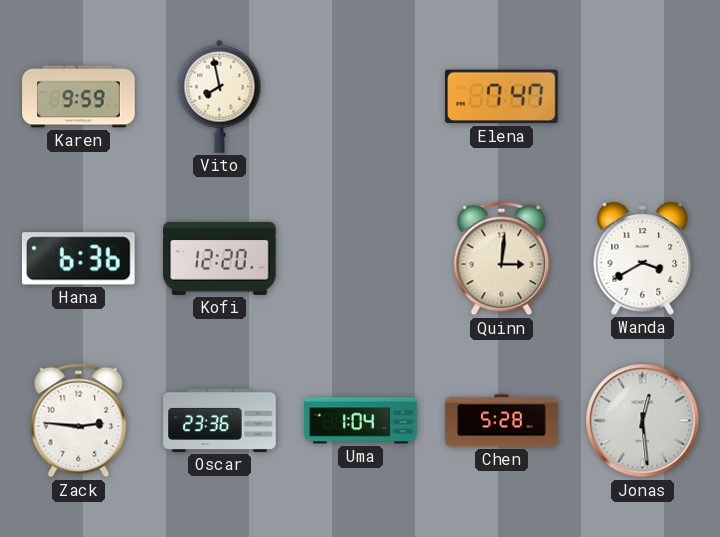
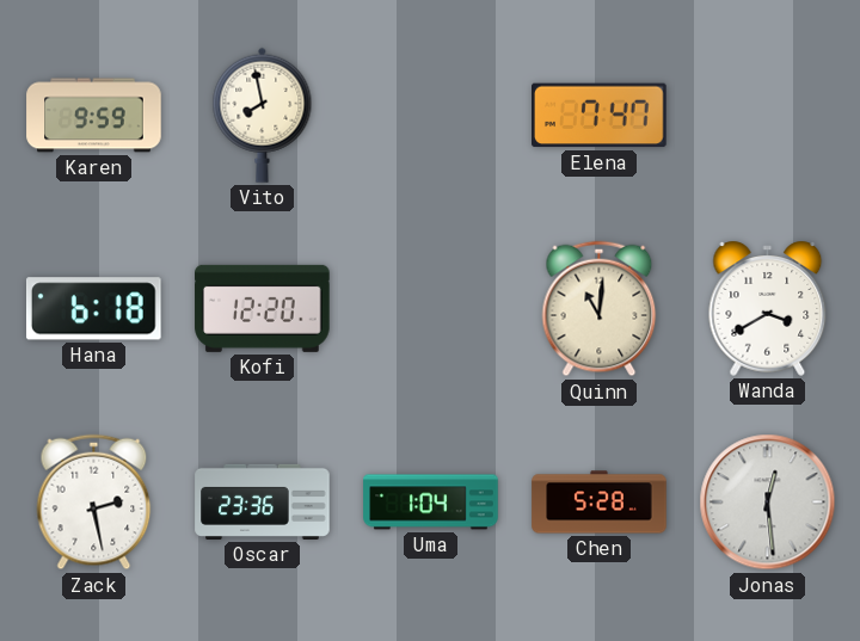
Hana: 6:36 -> 6:18 (93, 309)
Quinn: 3:01 -> 11:01 (600, 309)
Zack: 2:46 -> 2:28 (94, 503)
